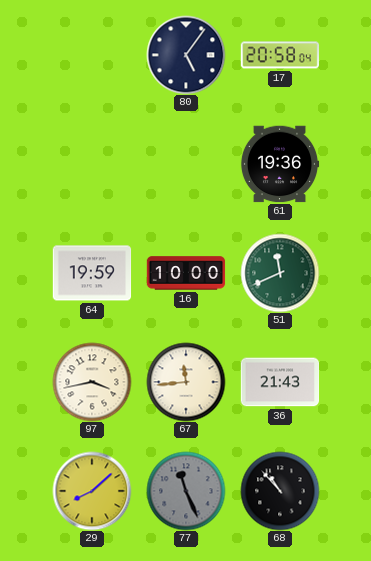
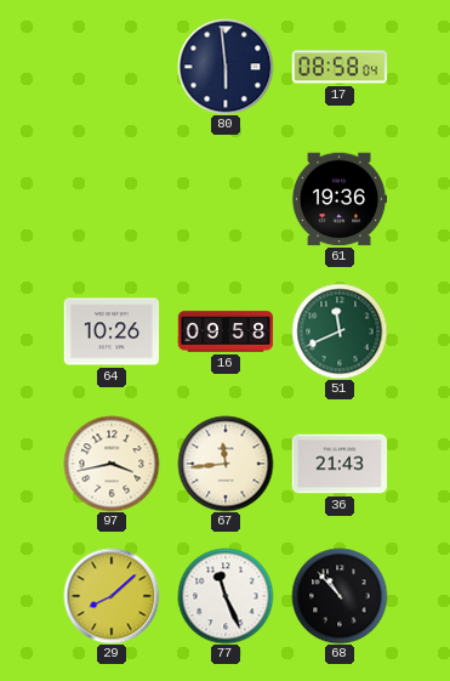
80: 5:06 -> 5:59 (226, 67)
17: 20:58 -> 08:58 (340, 67)
64: 19:59 -> 10:26 (112, 331)
16: 10:00 -> 09:58 (226, 331)
77 dial: grey -> white (226, 596)
